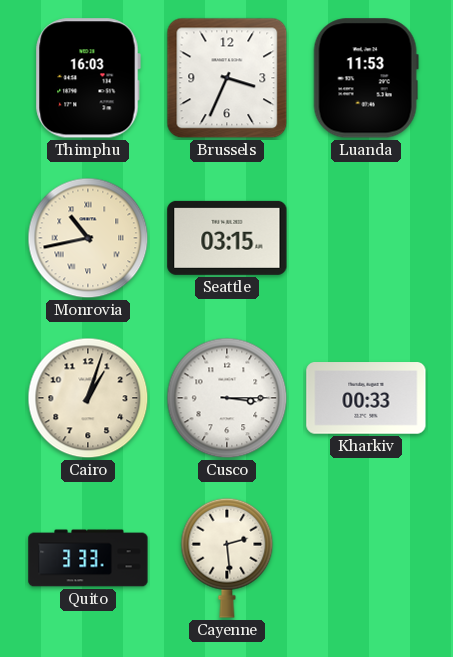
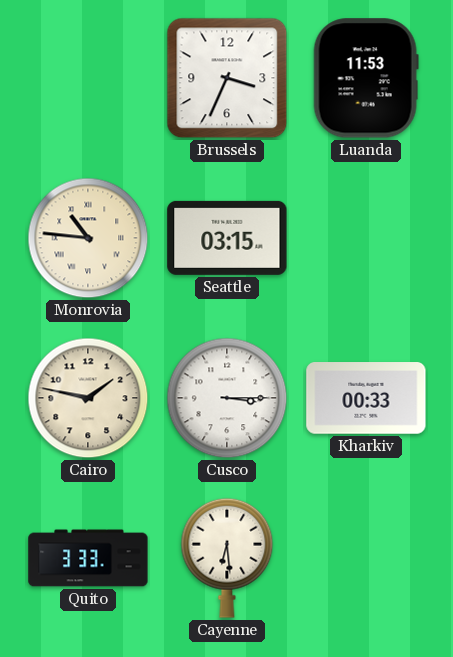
Thimphu: 16:03 -> none (88, 78)
Monrovia: 10:43 -> 10:46 (88, 238)
Cairo: 1:03 -> 1:47 (88, 398)
Cayenne: 2:29 -> 6:29 (227, 558)
